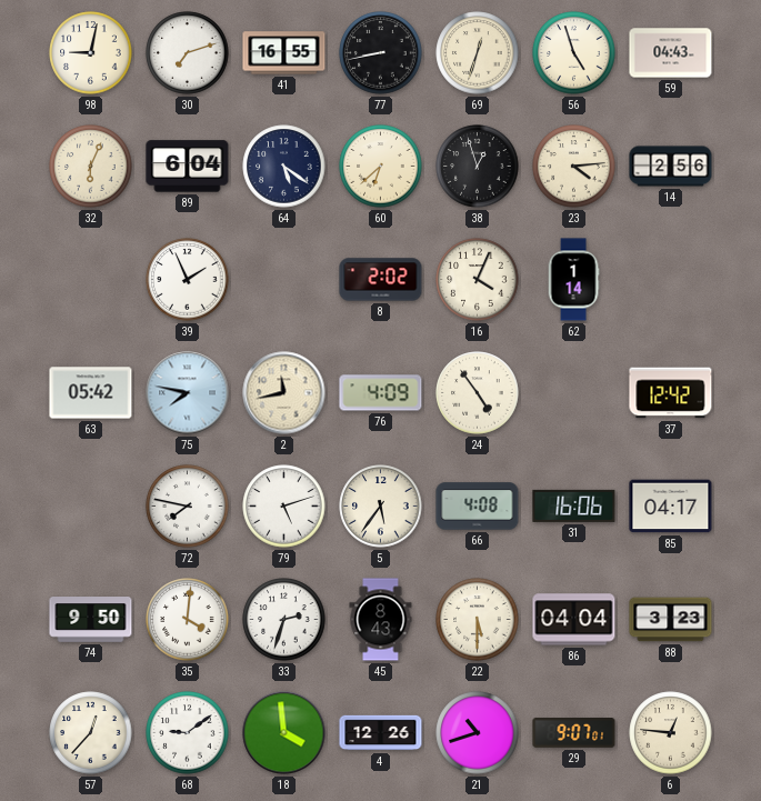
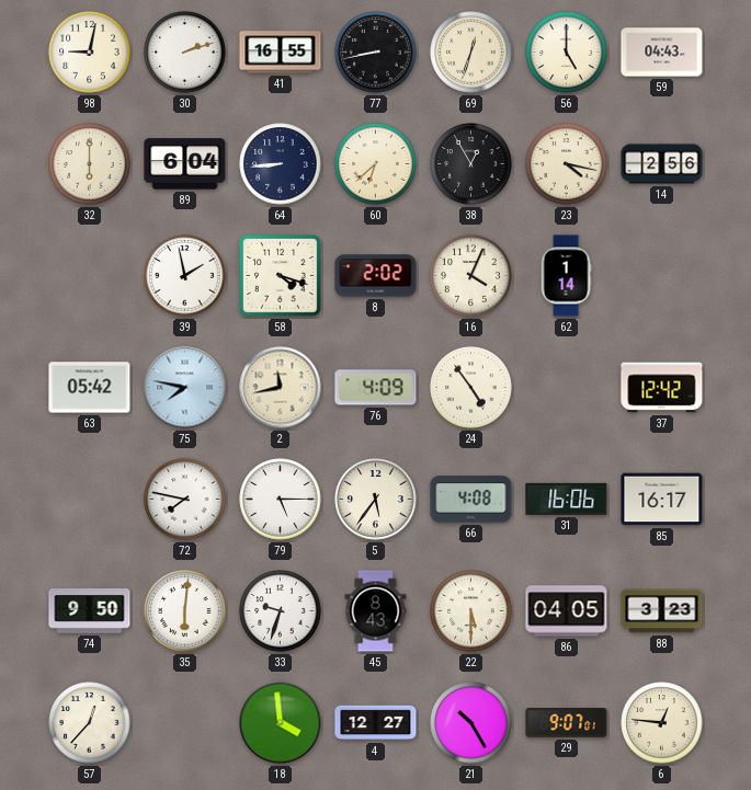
30: 7:12 -> 2:12 (185, 53)
56: 4:57 -> 5:00 (567, 53)
32: 6:04 -> 6:00 (90, 164)
64: 5:21 -> 8:44 (281, 164)
38: 12:57 -> 12:55 (471, 164)
23: 4:14 -> 4:17 (567, 164)
39: 1:56 -> 1:58 (185, 276)
58: none -> 4:18 (281, 276)
79: 5:12 -> 5:15 (281, 500)
85: 04:17 -> 16:17 (662, 500)
35: 4:01 -> 6:01 (185, 611)
33: 2:33 -> 9:33 (281, 611)
86: 04:04 -> 04:05 (567, 611)
68: 9:09 -> none (188, 733)
4: 12:26 -> 12:27 (376, 723)
21: 10:42 -> 10:25 (471, 723)
